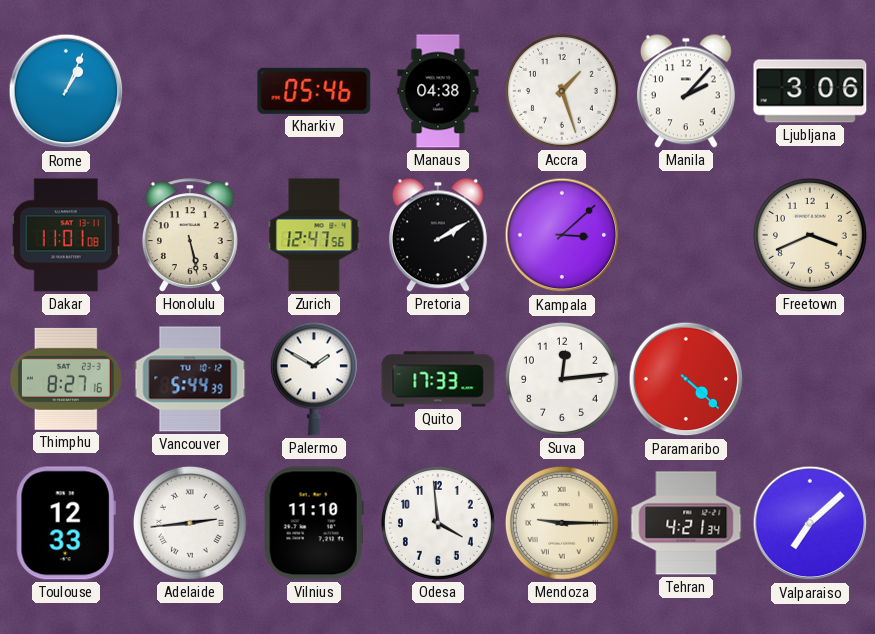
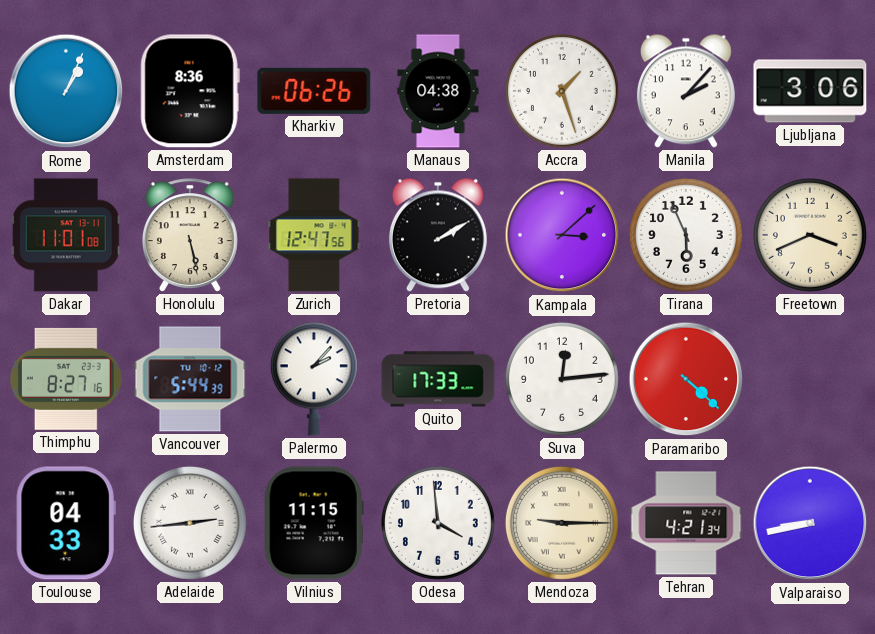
Amsterdam: none -> 8:36 (190, 91)
Kharkiv: 05:46 -> 06:26 (314, 91)
Tirana: none -> 5:56 (686, 235)
Palermo: 1:50 -> 2:07 (314, 379)
Toulouse: 12:33 -> 04:33 (66, 523)
Vilnius: 11:10 -> 11:15 (314, 523)
Valparaiso: 7:08 -> 8:43 (810, 523)
